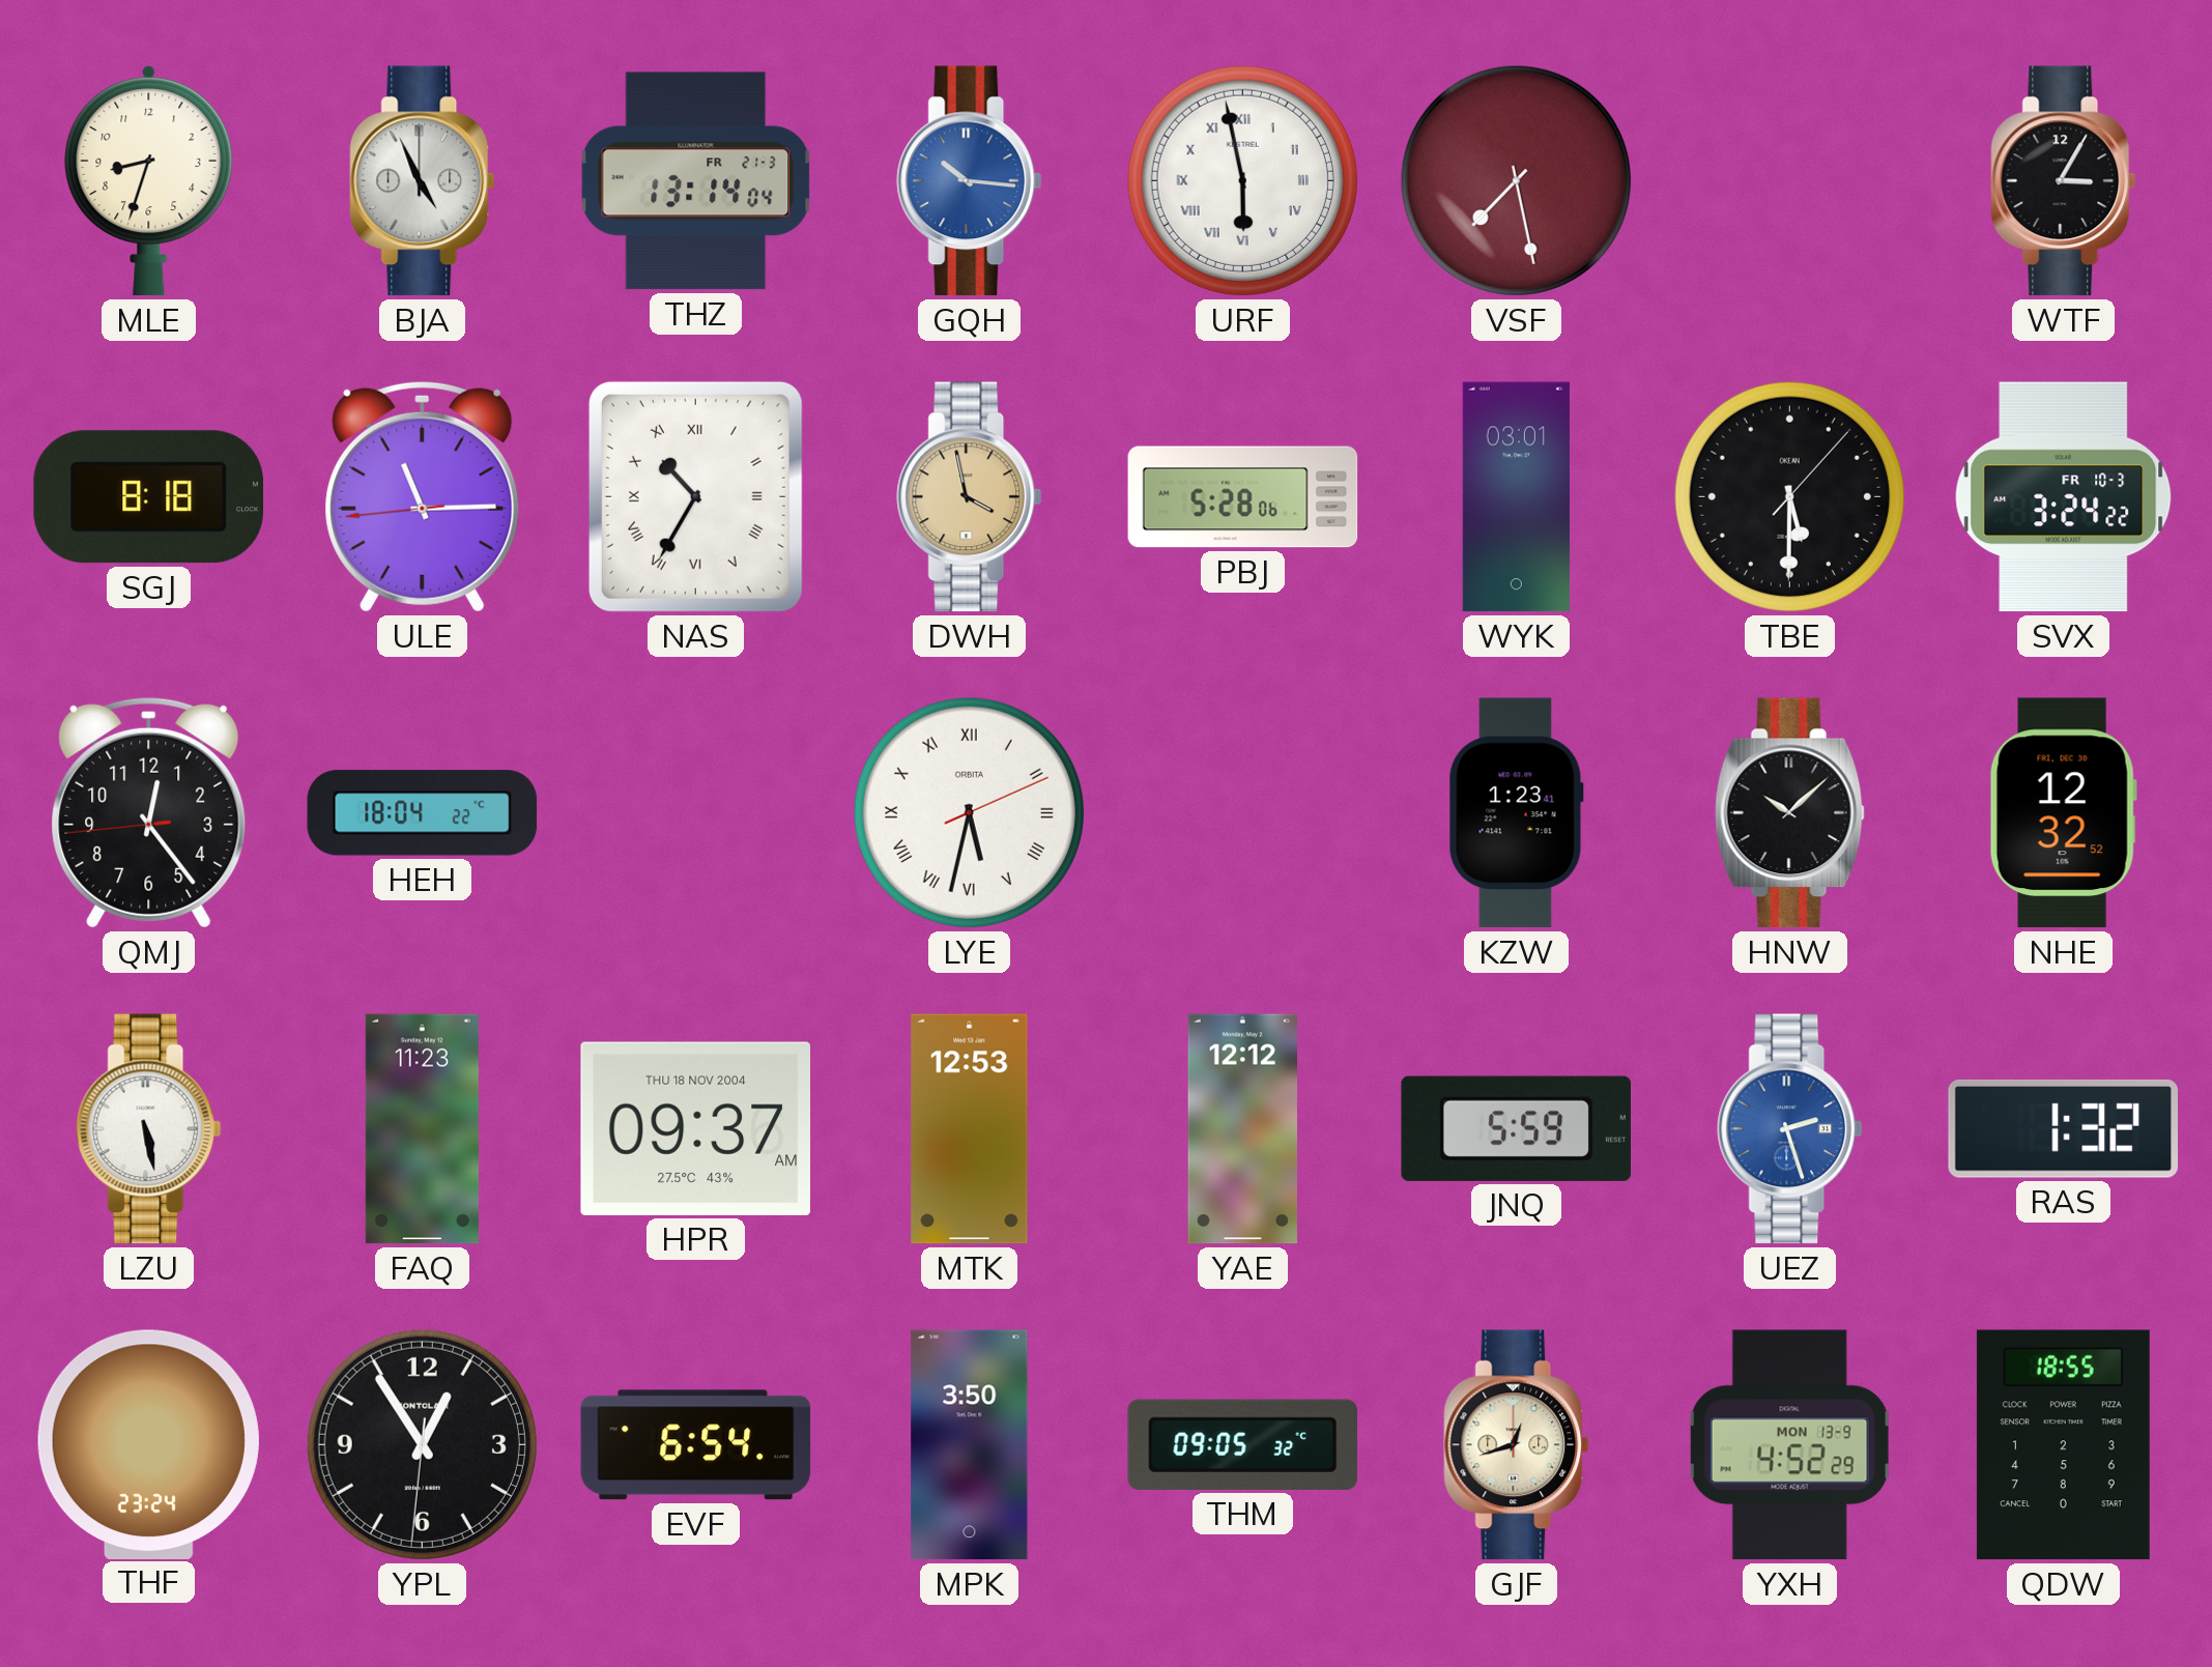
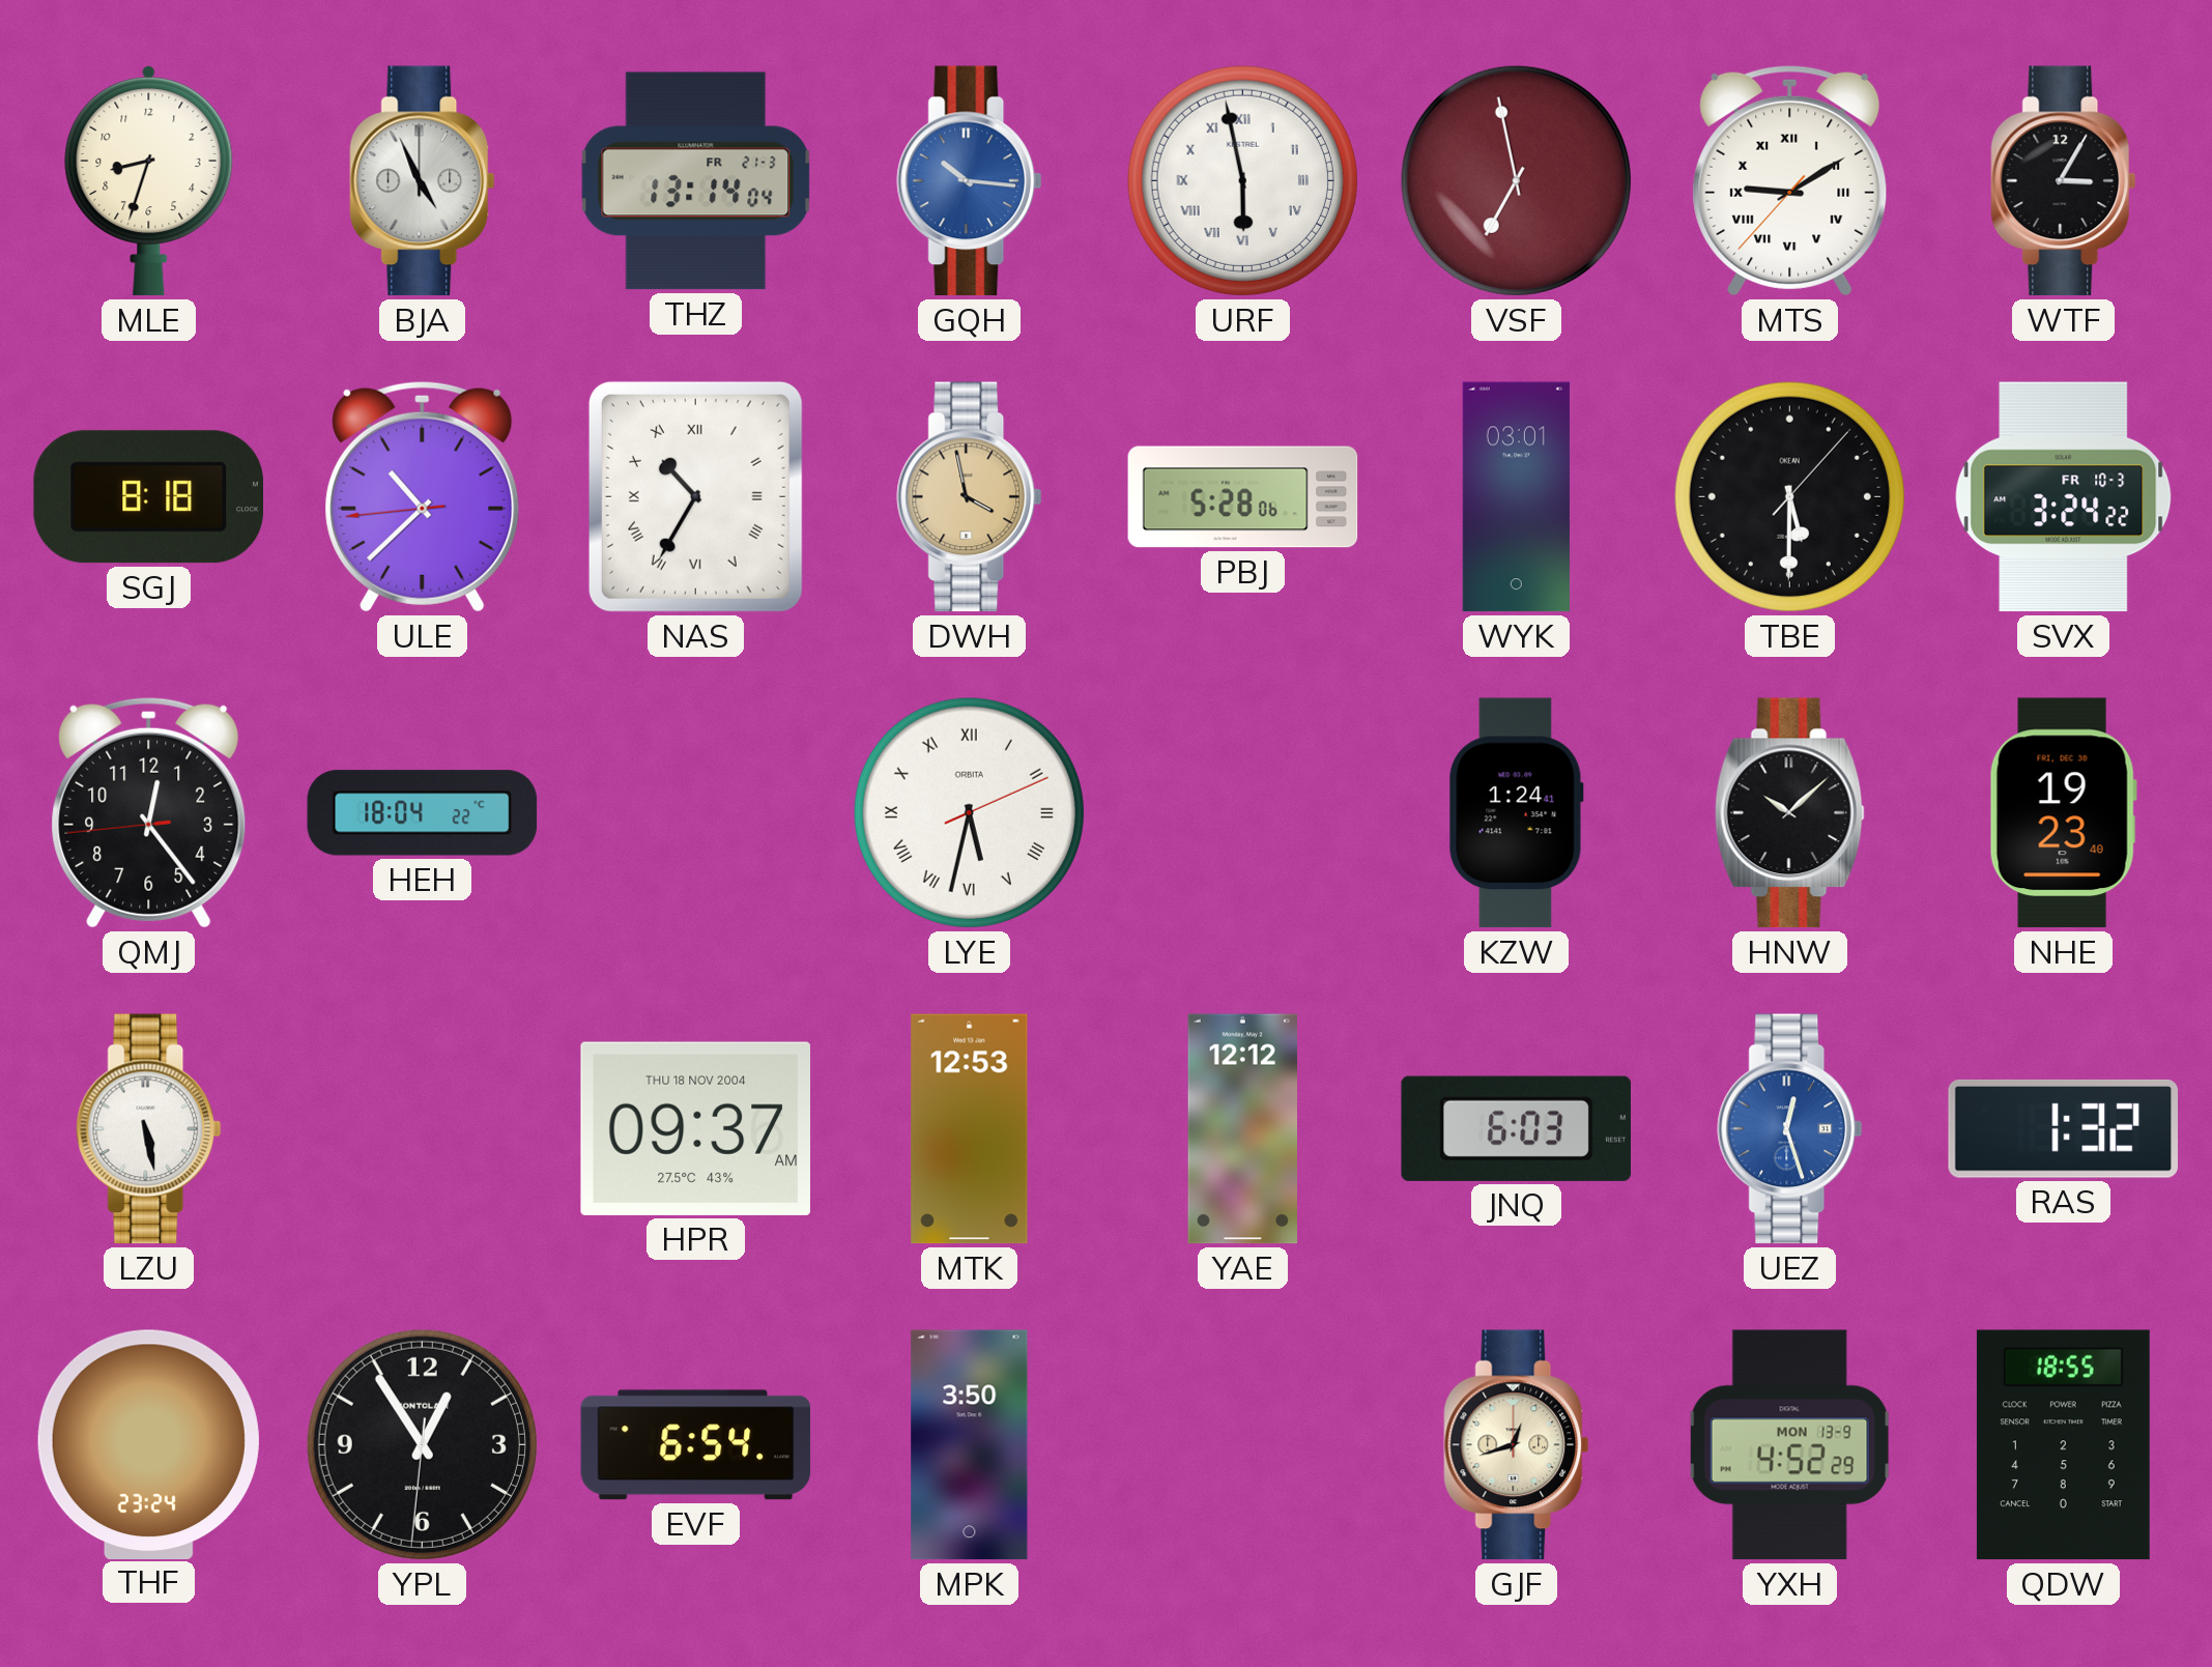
VSF: 7:28 -> 6:58 (1516, 180)
MTS: none -> 9:09 (1790, 180)
ULE: 11:14 -> 10:37 (423, 496)
KZW: 1:23 -> 1:24 (1516, 813)
NHE: 12:32 -> 19:23 (2063, 813)
FAQ: 11:23 -> none (422, 1129)
JNQ: 5:59 -> 6:03 (1516, 1128)
UEZ: 2:27 -> 12:27 (1790, 1129)
THM: 09:05 -> none (1242, 1444)
